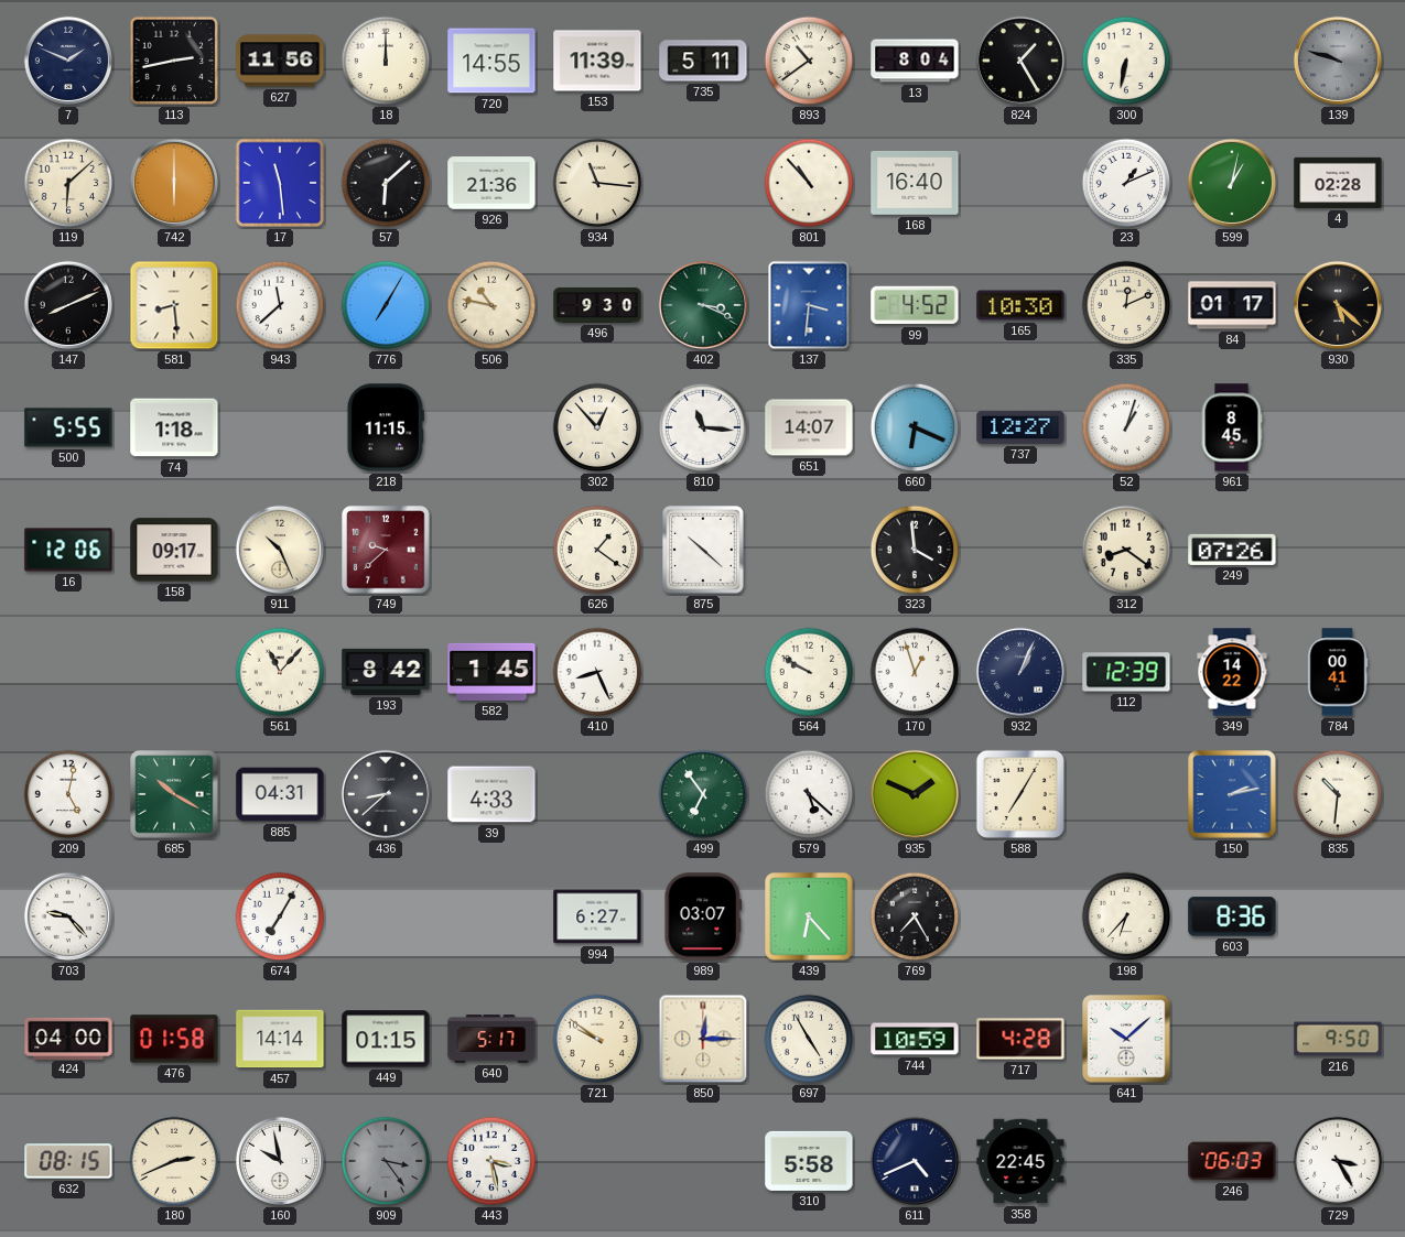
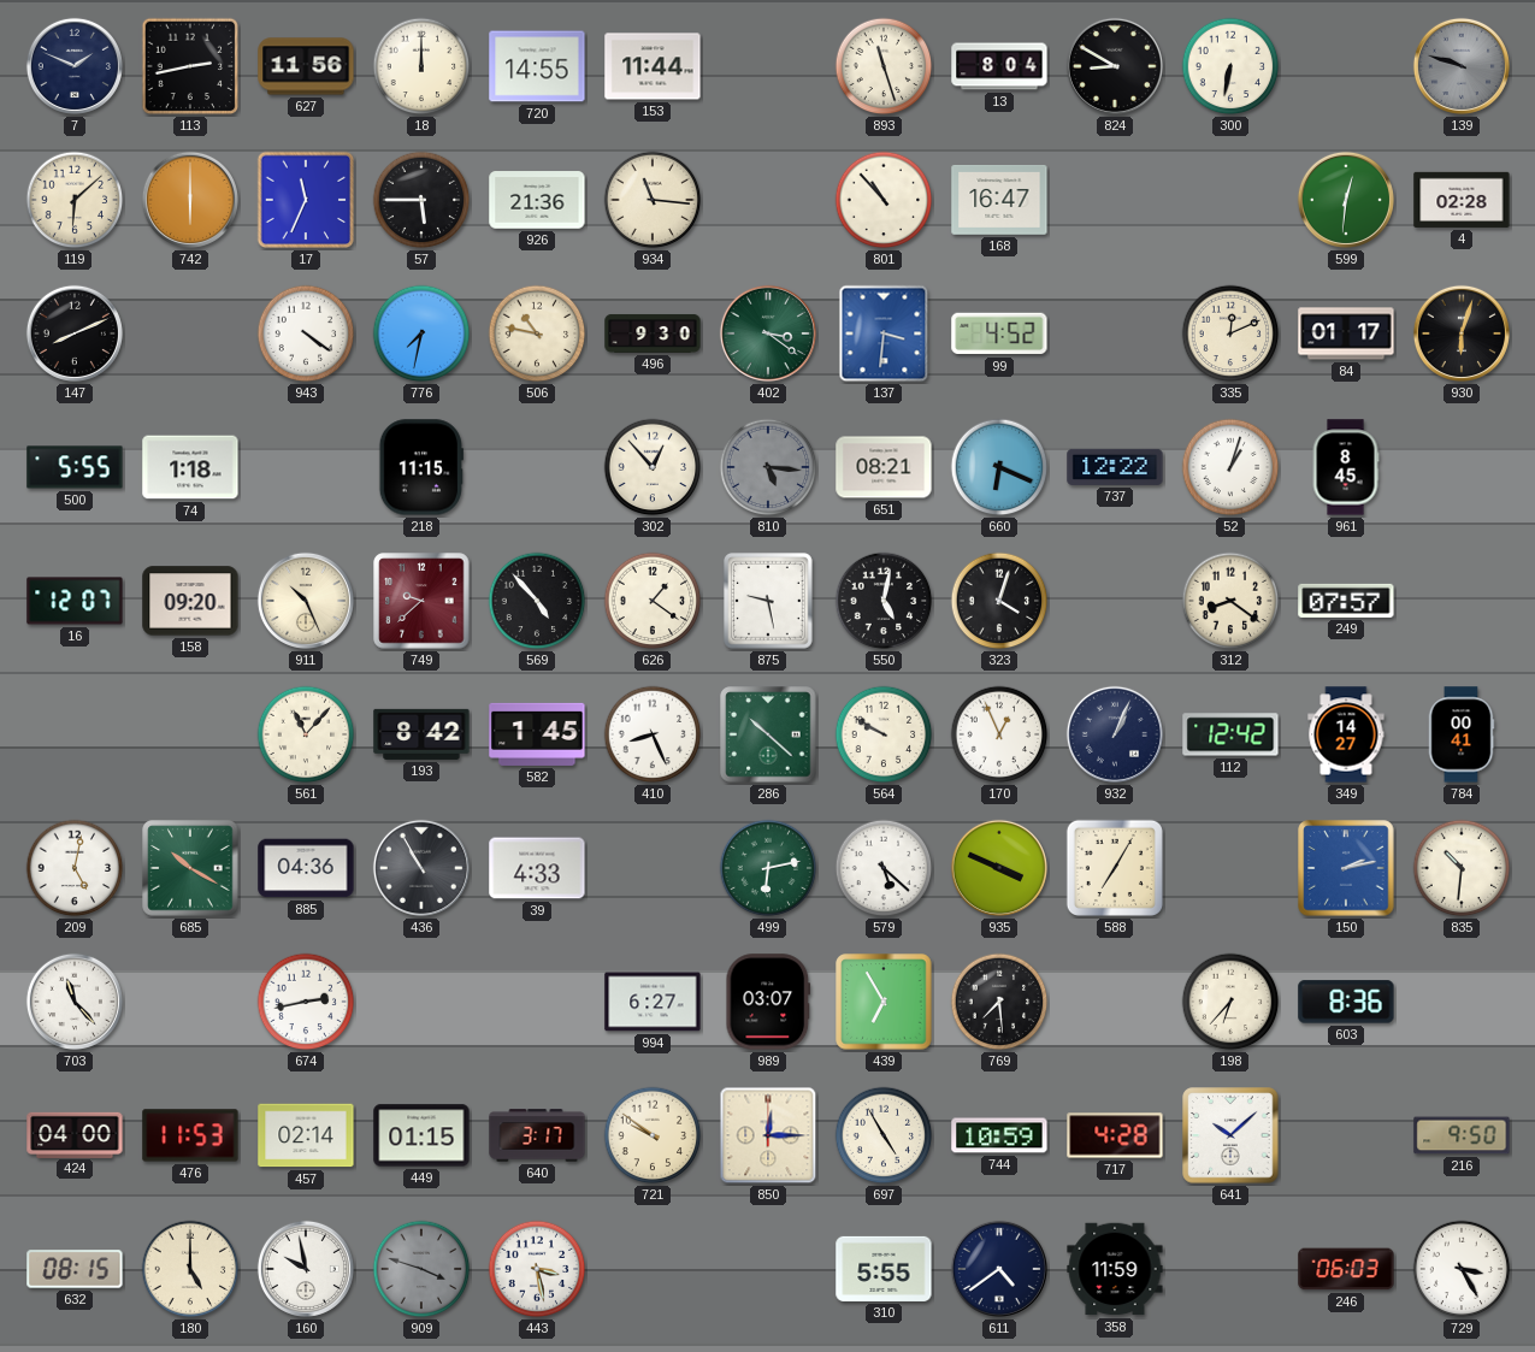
153: 11:39 -> 11:44 (653, 66)
735: 5:11 -> none (703, 61)
893: 10:39 -> 11:27 (884, 66)
824: 1:25 -> 8:50 (1115, 66)
17: 11:29 -> 11:34 (306, 200)
57: 6:08 -> 5:45 (421, 200)
168: 16:40 -> 16:47 (999, 201)
23: 1:11 -> none (1126, 183)
599: 1:02 -> 12:31 (1346, 200)
581: 8:29 -> none (174, 305)
943: 11:38 -> 4:21 (306, 333)
776: 7:05 -> 7:32 (421, 333)
402: 3:19 -> 3:21 (768, 333)
165: 10:30 -> none (1020, 305)
930: 5:22 -> 6:03 (1462, 333)
810: 11:16 -> 5:16 (768, 467)
810 dial: white -> grey (768, 467)
651: 14:07 -> 08:21 (884, 467)
737: 12:27 -> 12:22 (1115, 467)
16: 12:06 -> 12:07 (75, 601)
158: 09:17 -> 09:20 (190, 601)
569: none -> 4:53 (537, 601)
875: 10:22 -> 9:28 (768, 601)
550: none -> 5:02 (884, 601)
323: 3:59 -> 4:03 (999, 601)
249: 07:26 -> 07:57 (1346, 601)
286: none -> 10:22 (768, 734)
170: 12:57 -> 12:56 (999, 734)
112: 12:39 -> 12:42 (1230, 734)
349: 14:22 -> 14:27 (1346, 734)
885: 04:31 -> 04:36 (306, 868)
436: 8:38 -> 10:55 (421, 868)
499: 6:54 -> 6:13 (768, 868)
935: 1:49 -> 3:49 (999, 868)
703: 9:23 -> 11:23 (75, 1002)
674: 7:05 -> 2:43 (306, 1002)
439: 6:23 -> 6:55 (884, 1002)
769: 7:25 -> 7:29 (999, 1002)
476: 01:58 -> 11:53 (190, 1135)
457: 14:14 -> 02:14 (306, 1135)
640: 5:17 -> 3:17 (537, 1135)
180: 2:41 -> 5:00 (190, 1269)
909: 3:24 -> 3:48 (421, 1269)
310: 5:58 -> 5:55 (884, 1269)
611: 4:41 -> 4:39 (999, 1269)
358: 22:45 -> 11:59 (1115, 1269)
